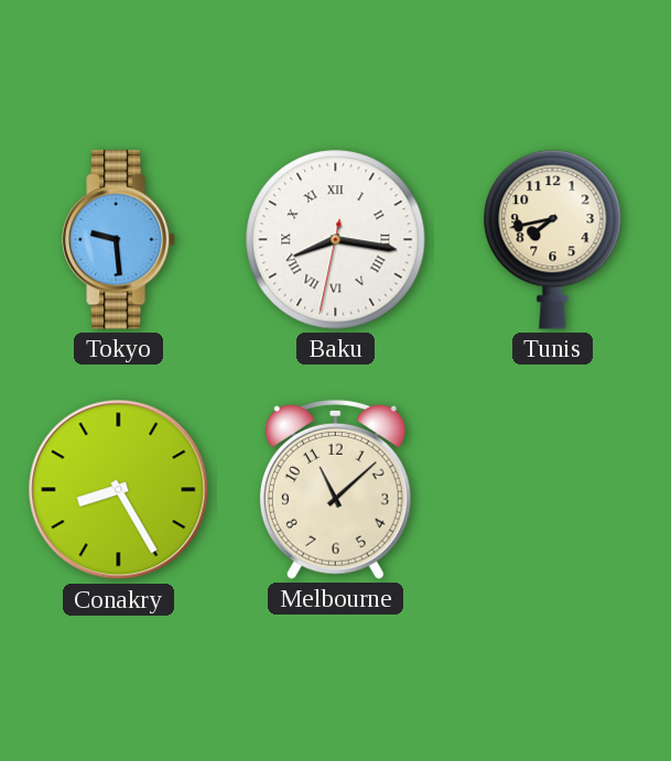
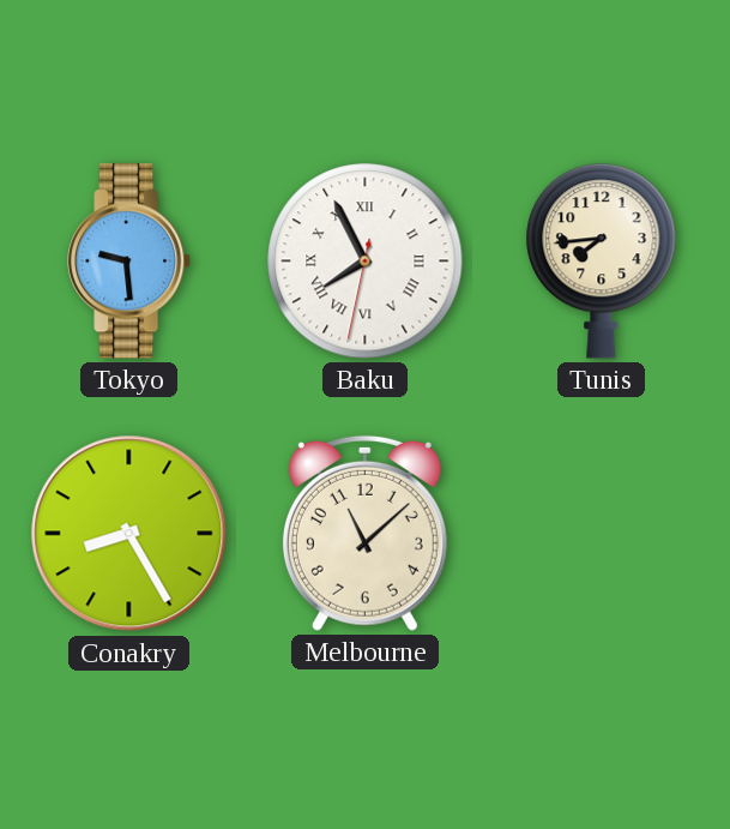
Baku: 8:16 -> 7:55 (366, 262)
Tunis: 7:43 -> 7:44 (602, 262)
